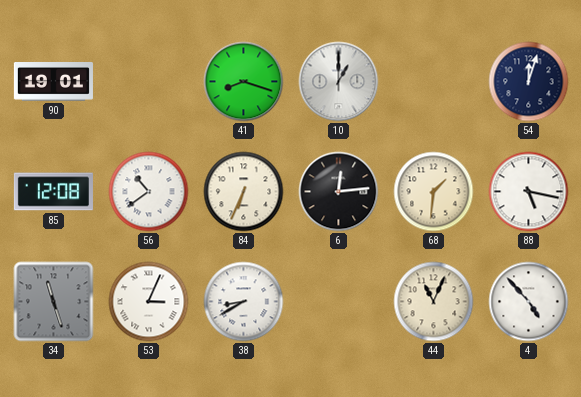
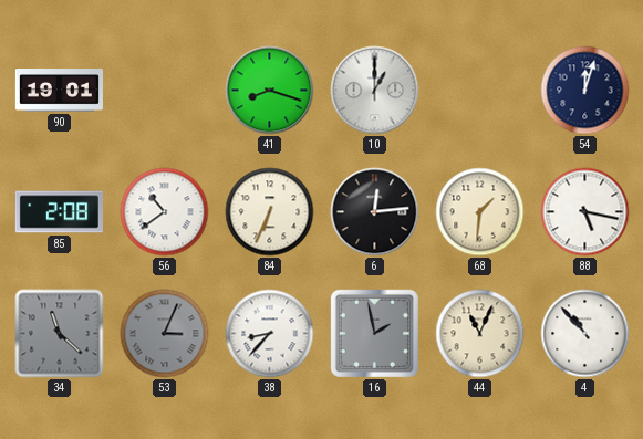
85: 12:08 -> 2:08 (59, 212)
34: 11:27 -> 11:22 (60, 334)
53 dial: white -> grey (165, 334)
38: 8:40 -> 8:37 (270, 334)
16: none -> 1:58 (374, 333)
4: 4:53 -> 10:53 (585, 334)
